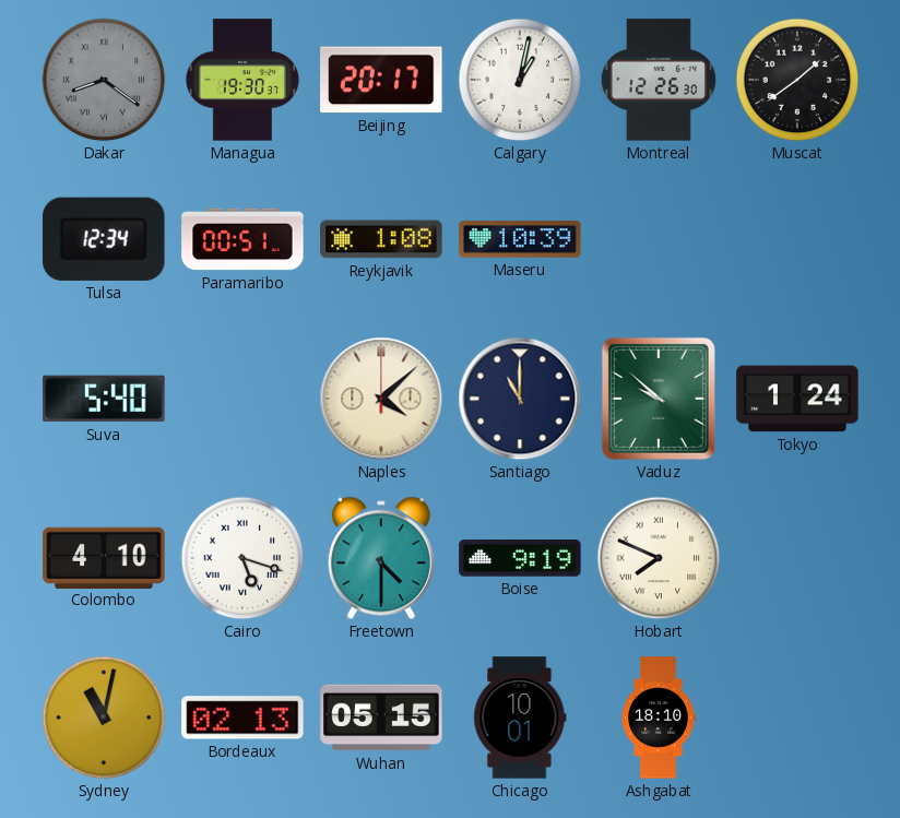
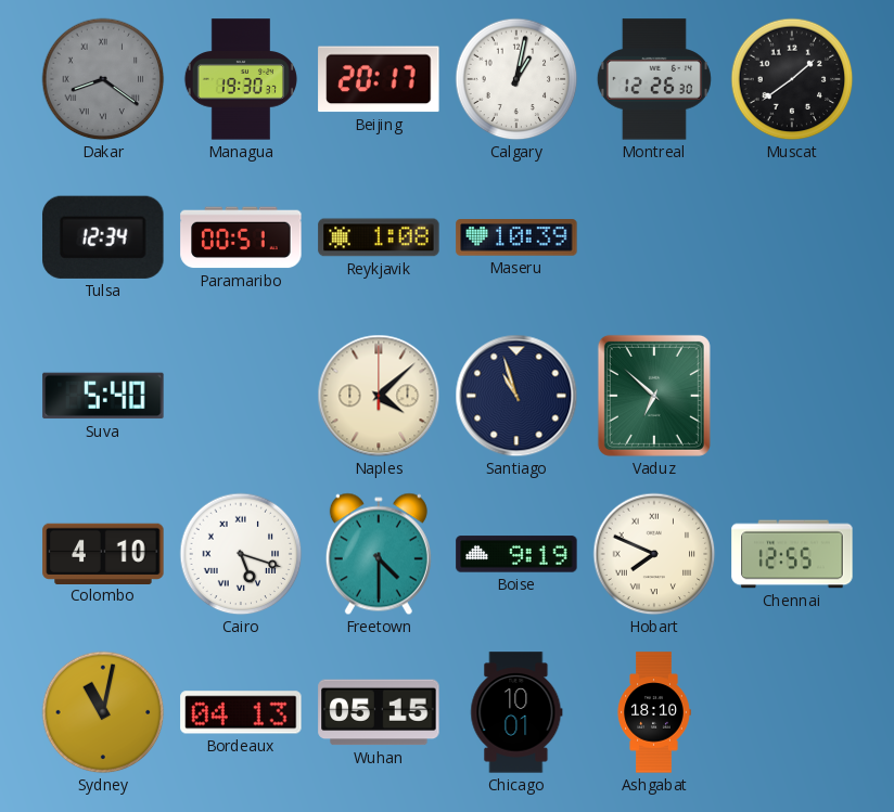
Santiago: 11:00 -> 10:57 (516, 396)
Vaduz: 9:52 -> 6:52 (654, 396)
Tokyo: 1:24 -> none (797, 399)
Chennai: none -> 12:55 (792, 554)
Bordeaux: 02:13 -> 04:13 (241, 712)
